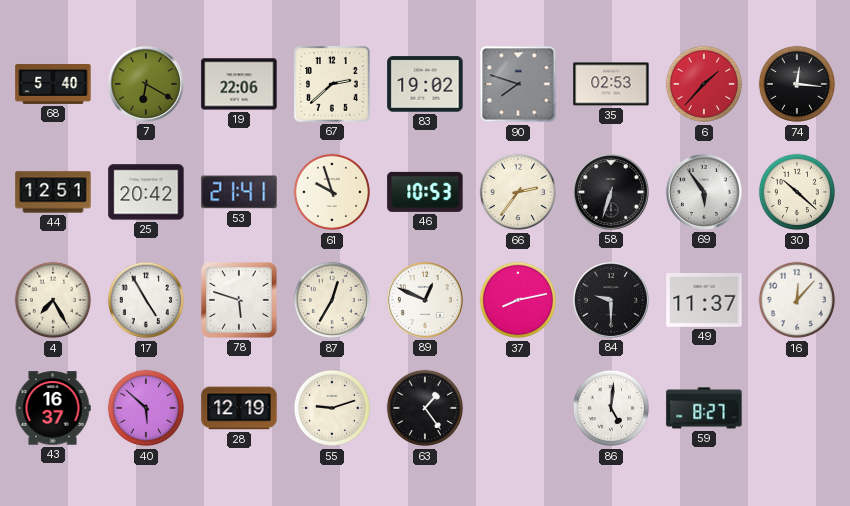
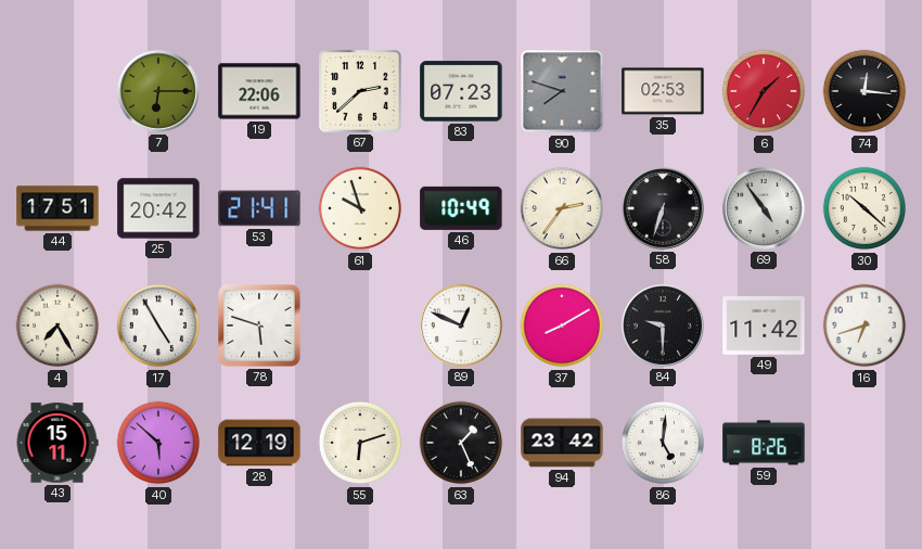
68: 5:40 -> none (53, 84)
7: 6:20 -> 6:15 (158, 91)
83: 19:02 -> 07:23 (461, 91)
6: 1:37 -> 1:35 (764, 91)
44: 12:51 -> 17:51 (57, 208)
46: 10:53 -> 10:49 (461, 208)
69: 5:54 -> 4:54 (764, 208)
87: 12:35 -> none (332, 300)
37: 8:13 -> 8:10 (562, 325)
49: 11:37 -> 11:42 (764, 327)
16: 12:07 -> 6:42 (865, 325)
43: 16:37 -> 15:11 (57, 443)
55: 9:12 -> 6:12 (360, 443)
63: 1:24 -> 1:26 (461, 443)
94: none -> 23:42 (562, 443)
59: 8:27 -> 8:26 (764, 443)
